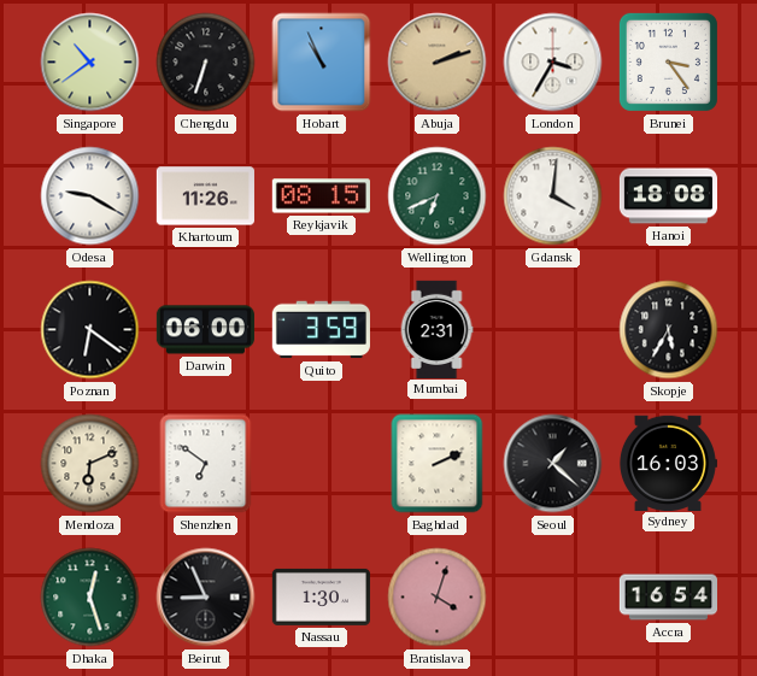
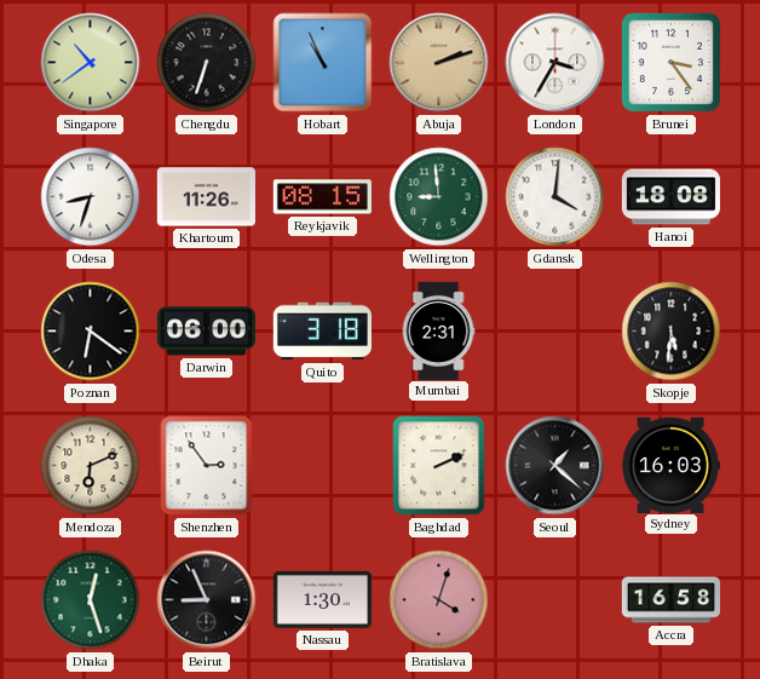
Odesa: 9:20 -> 8:33 (91, 197)
Wellington: 6:41 -> 8:59 (439, 197)
Quito: 3:59 -> 3:18 (322, 332)
Skopje: 5:35 -> 5:31 (672, 332)
Shenzhen: 6:51 -> 2:54 (207, 466)
Accra: 16:54 -> 16:58 (670, 600)
